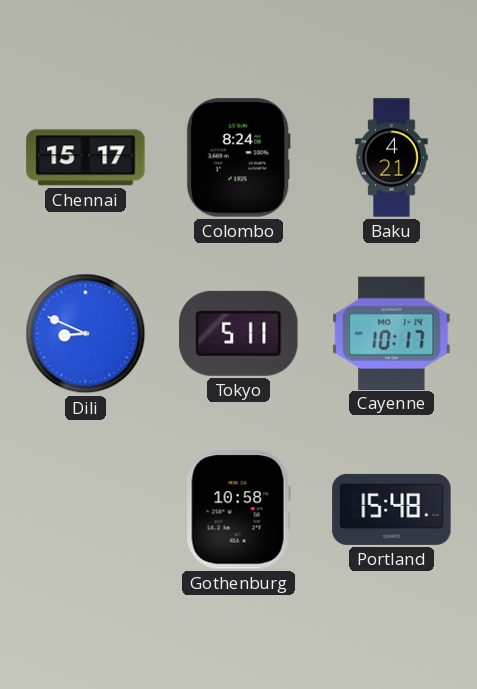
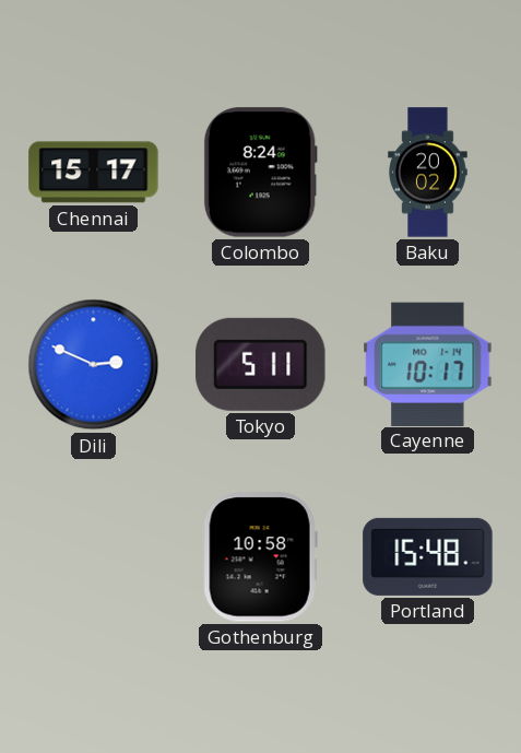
Baku: 4:21 -> 20:02 (428, 173)
Dili: 8:49 -> 2:49 (94, 365)
